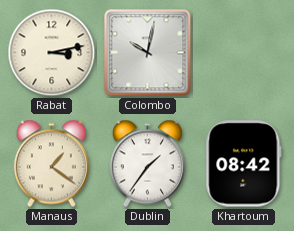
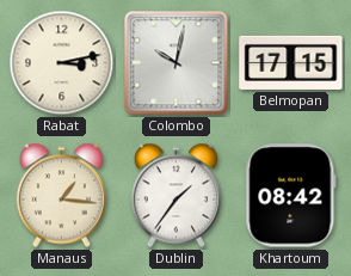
Belmopan: none -> 17:15 (291, 62)
Manaus: 1:21 -> 1:16 (61, 196)
